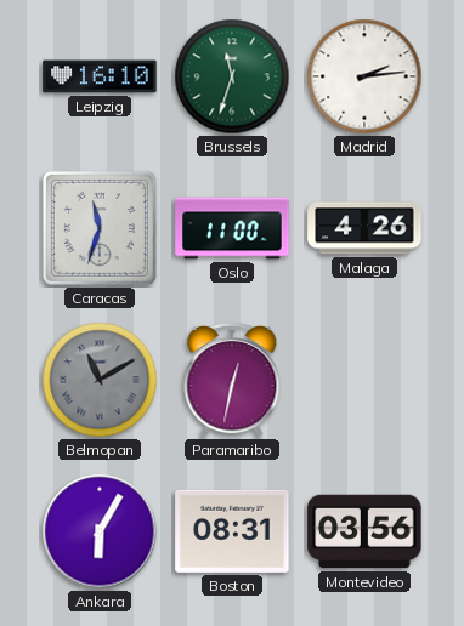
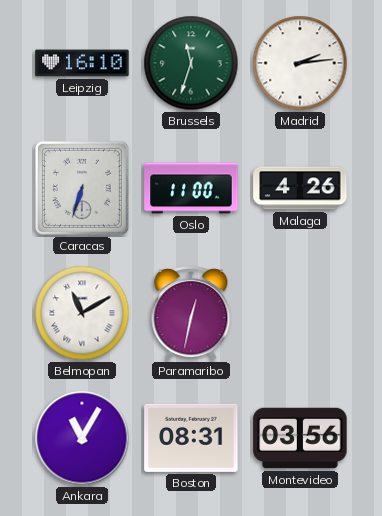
Caracas: 11:33 -> 6:33 (82, 188)
Belmopan dial: grey -> white (82, 313)
Ankara: 6:05 -> 11:05 (82, 438)
